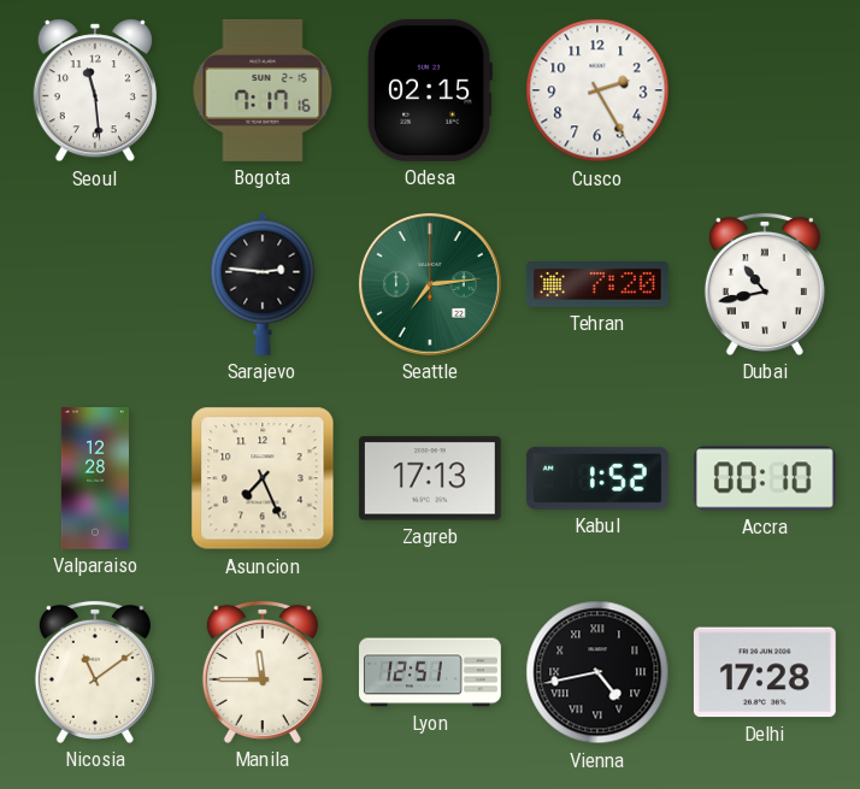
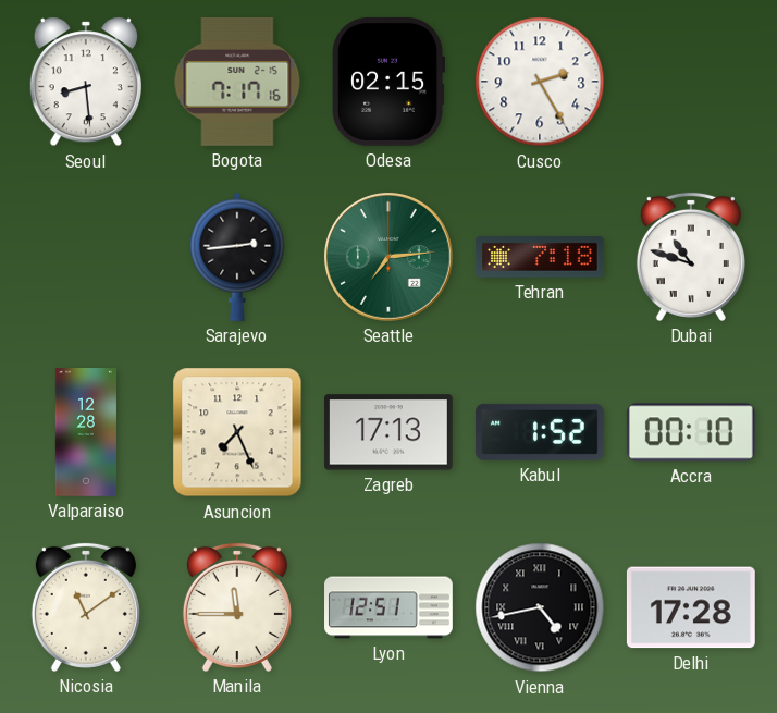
Seoul: 11:29 -> 8:29 (86, 82)
Sarajevo: 2:46 -> 2:44 (237, 257)
Tehran: 7:20 -> 7:18 (540, 258)
Dubai: 10:43 -> 10:48 (691, 257)
